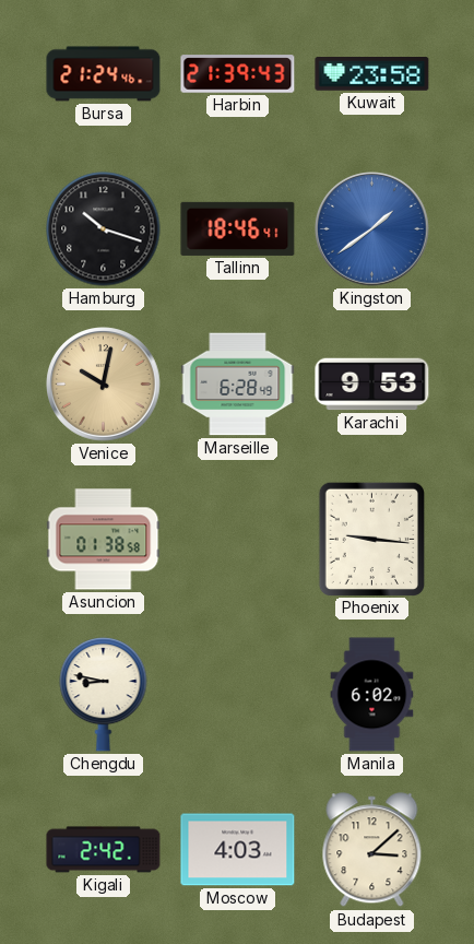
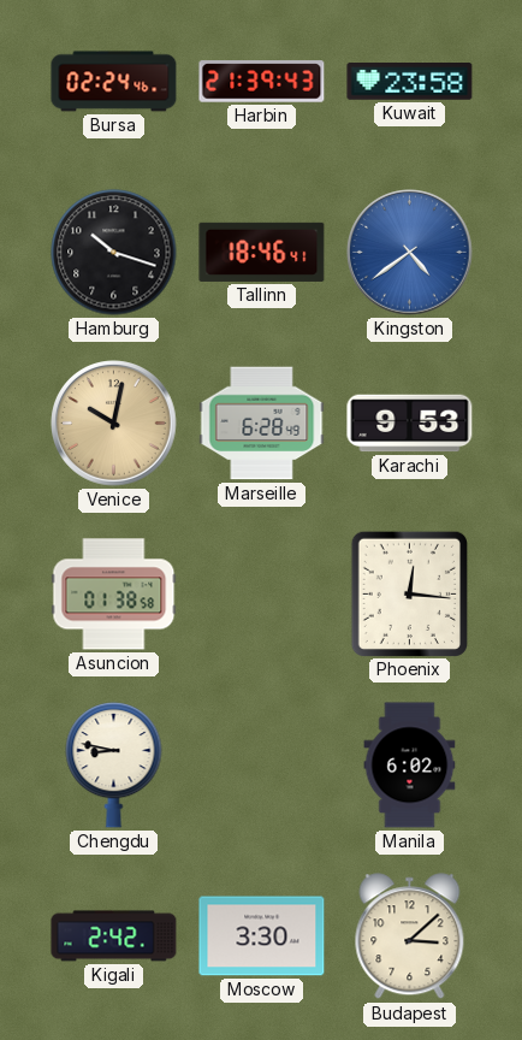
Bursa: 21:24 -> 02:24 (114, 82)
Kingston: 1:39 -> 4:39 (410, 253)
Phoenix: 9:16 -> 12:16 (409, 593)
Moscow: 4:03 -> 3:30 (262, 936)
